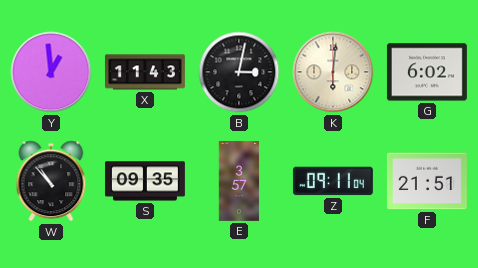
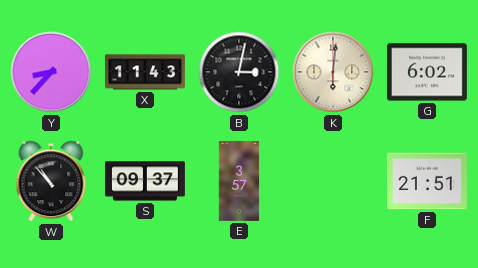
Y: 12:59 -> 8:37 (51, 72)
S: 09:35 -> 09:37 (145, 181)
Z: 09:11 -> none (333, 181)
